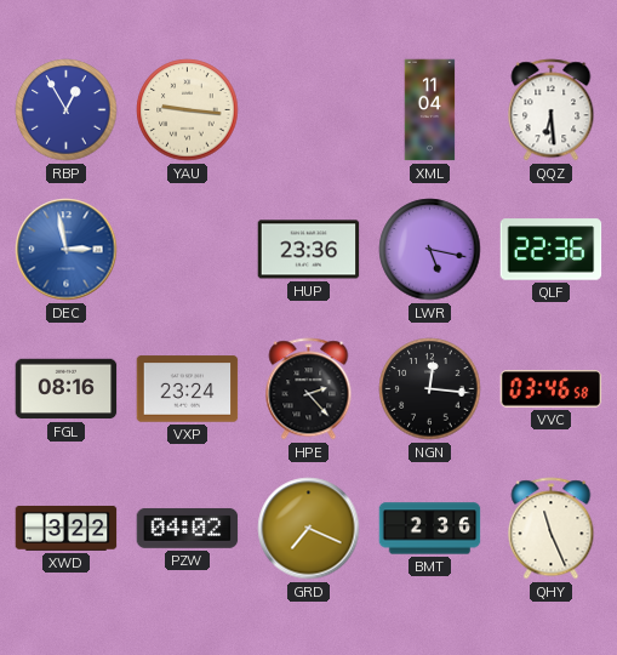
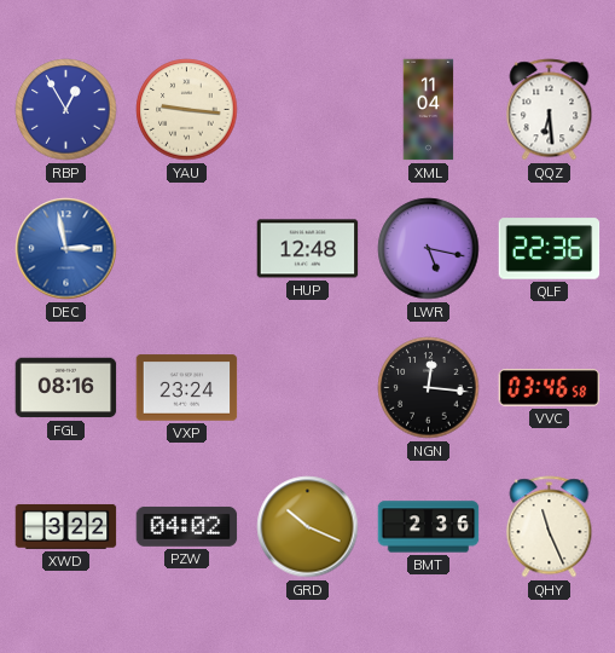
HUP: 23:36 -> 12:48 (308, 249)
HPE: 2:23 -> none (309, 389)
GRD: 7:19 -> 10:19 (308, 527)
